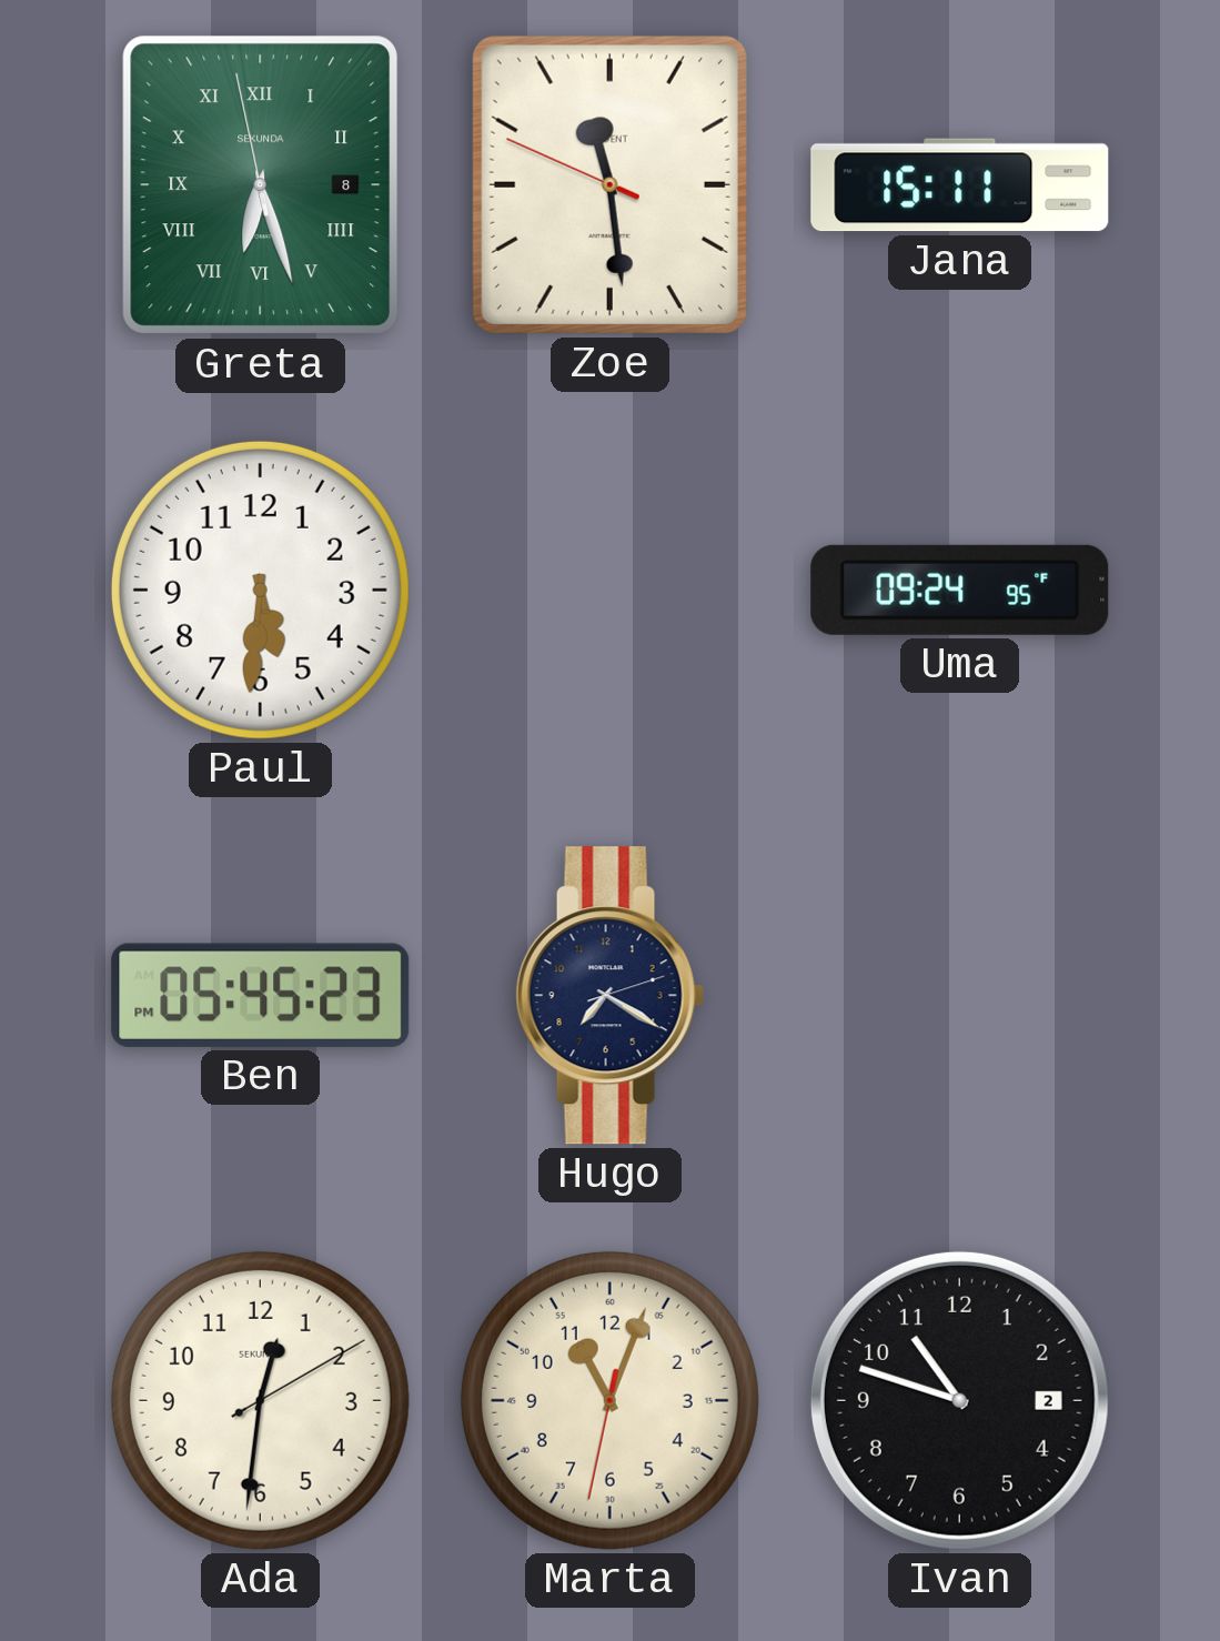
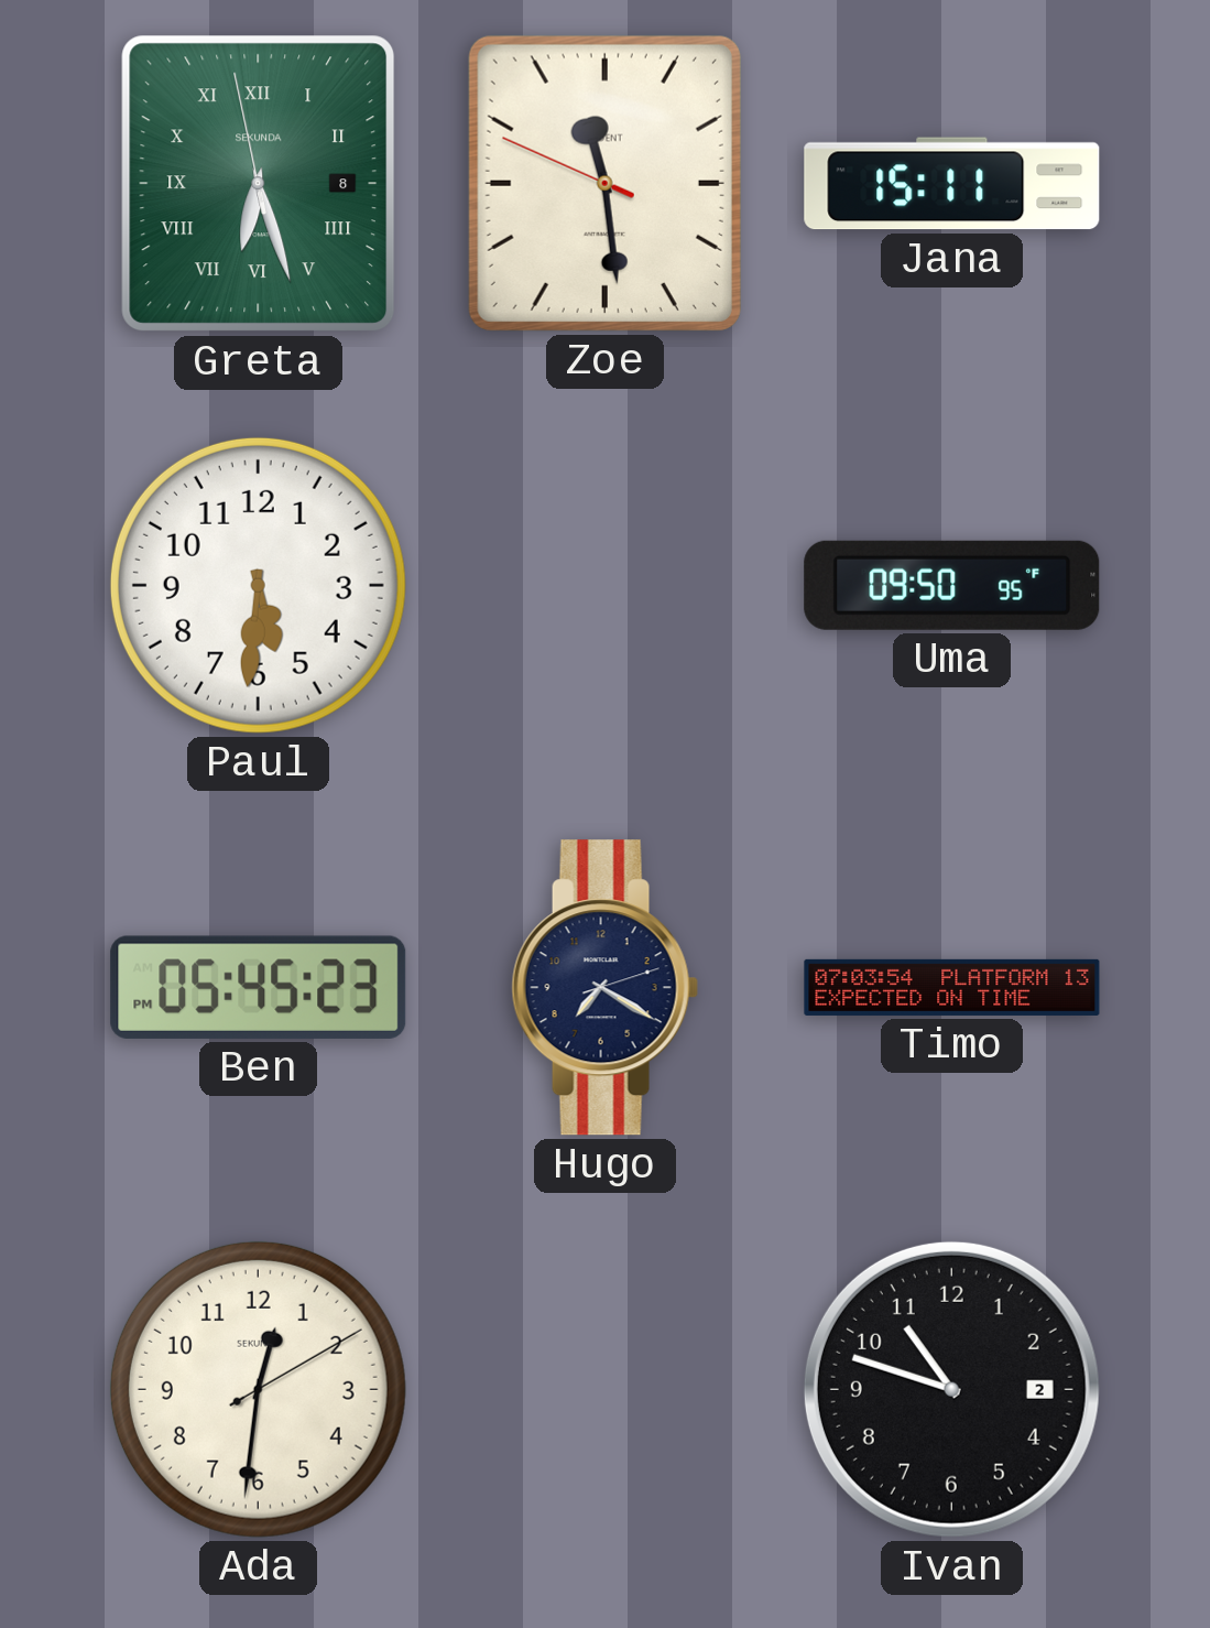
Uma: 09:24 -> 09:50 (952, 585)
Timo: none -> 07:03 (952, 987)
Marta: 11:03 -> none (609, 1400)
